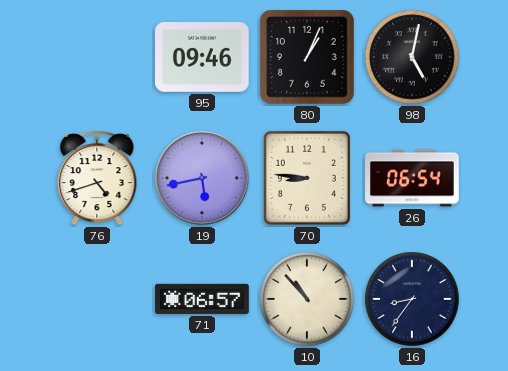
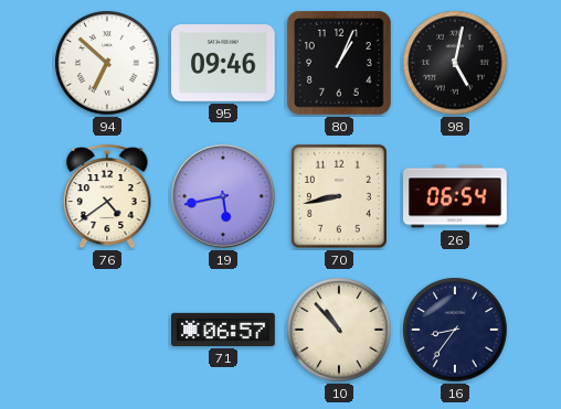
94: none -> 6:52 (107, 63)
76: 4:42 -> 4:39 (107, 196)
70: 8:46 -> 8:43 (339, 196)
